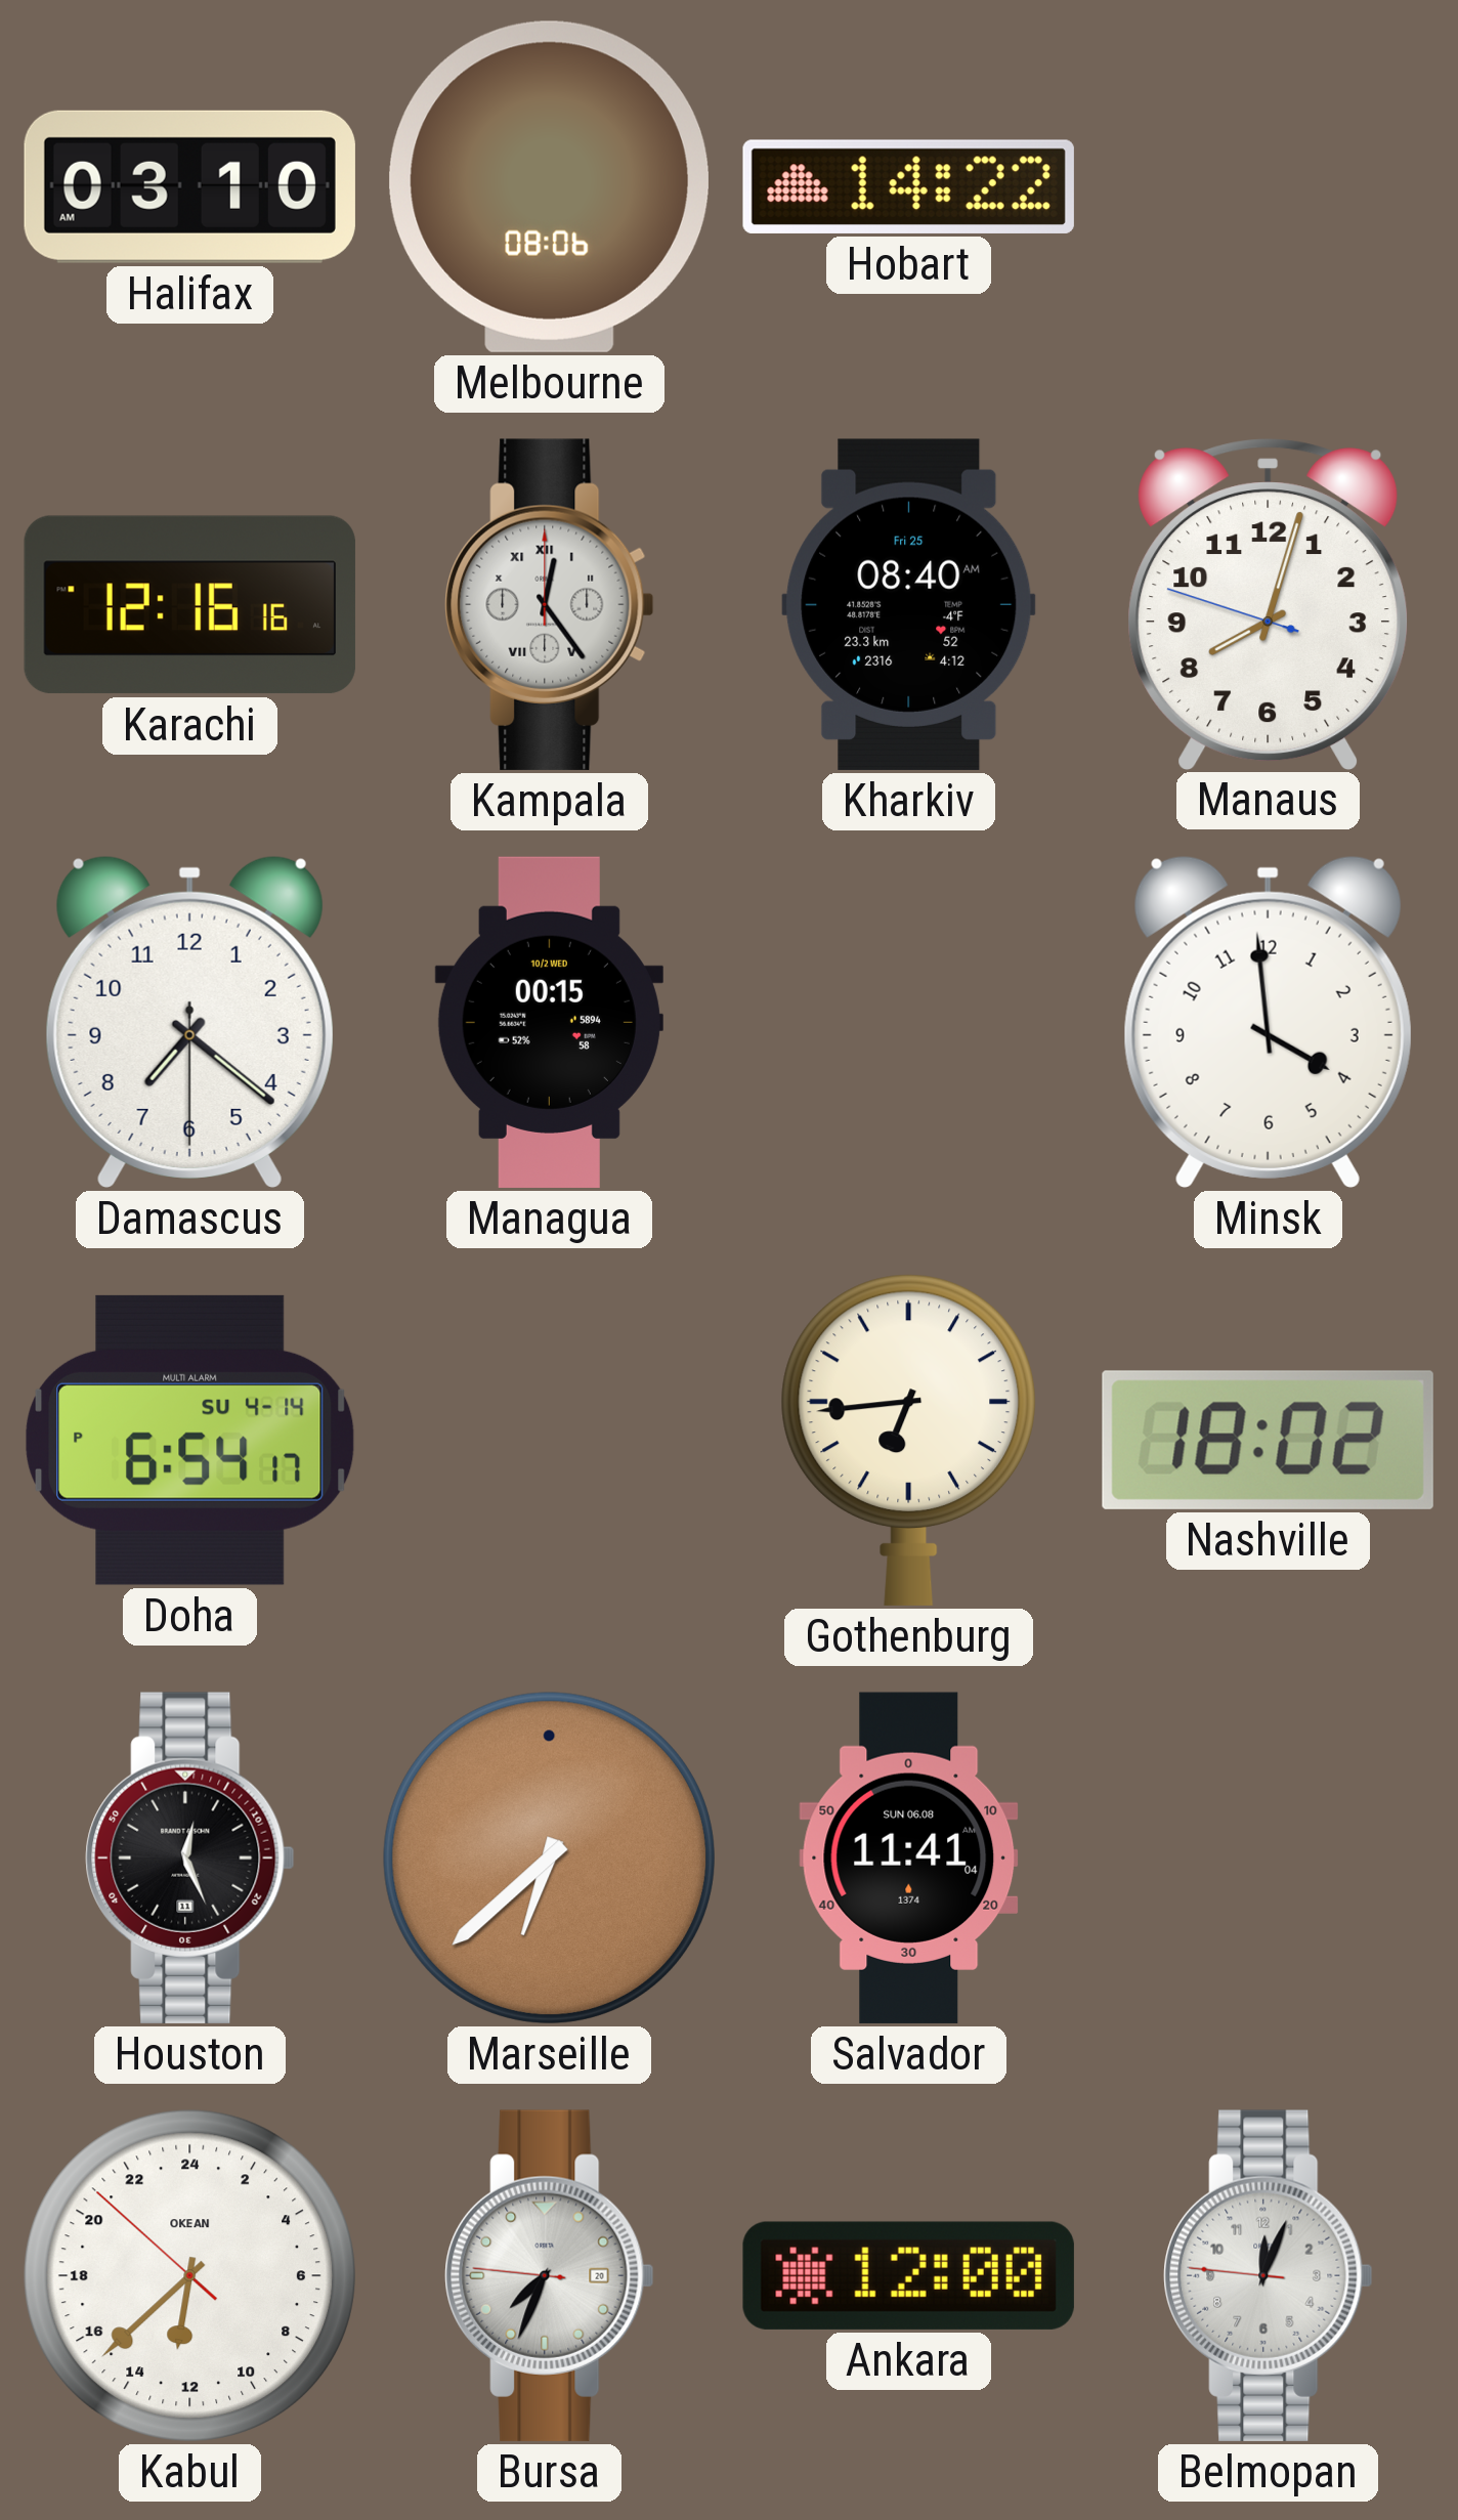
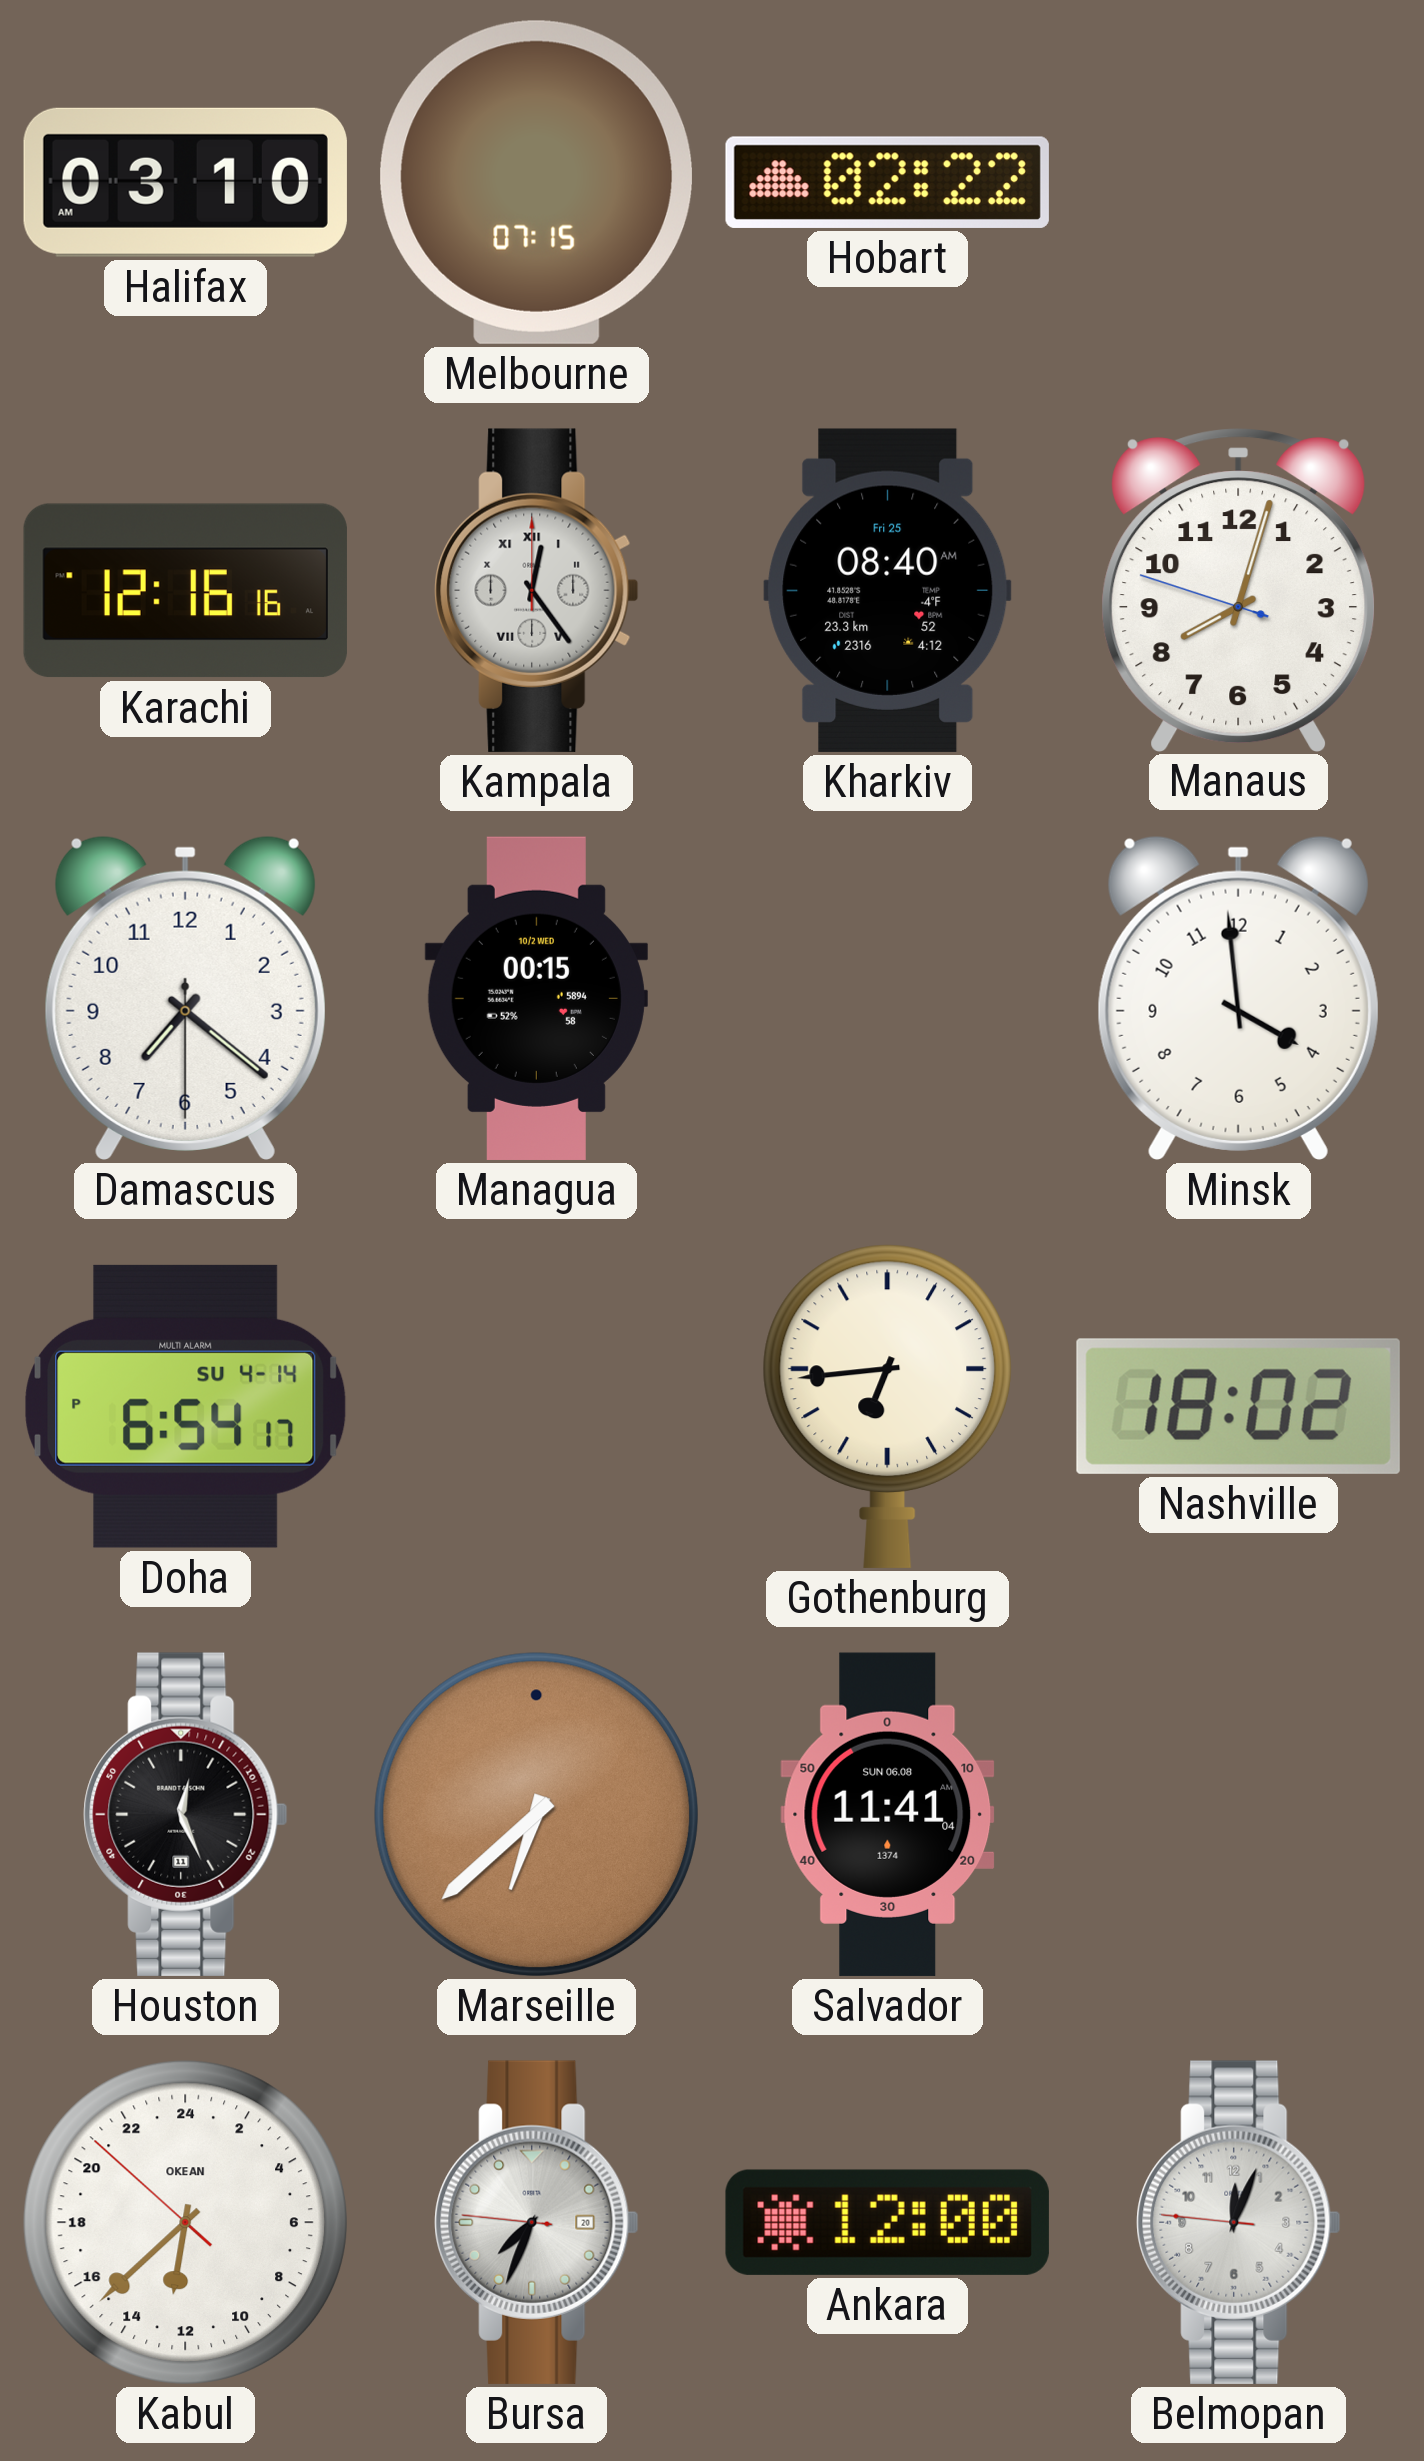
Melbourne: 08:06 -> 07:15 (536, 182)
Hobart: 14:22 -> 02:22 (887, 182)
